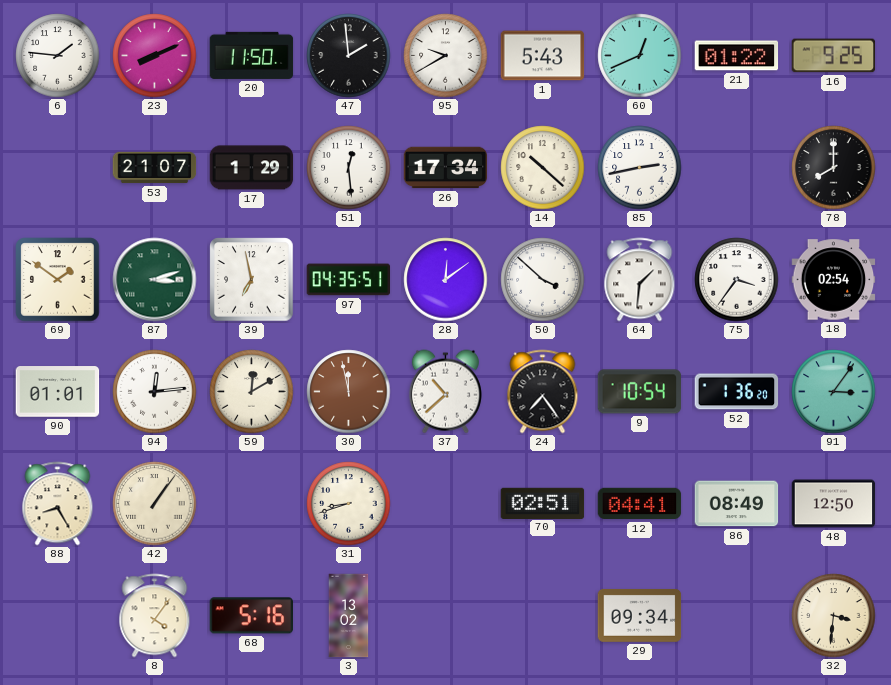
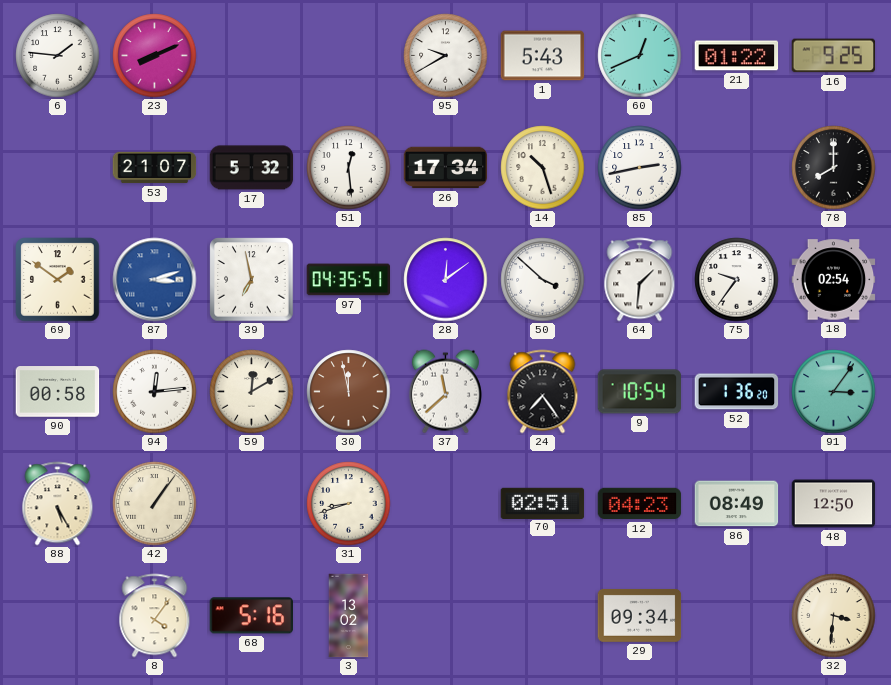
20: 11:50 -> none (252, 55)
47: 1:59 -> none (349, 56)
17: 1:29 -> 5:32 (252, 168)
14: 10:22 -> 10:27 (543, 168)
87 dial: green -> blue (155, 280)
75: 3:36 -> 9:36 (737, 280)
90: 01:01 -> 00:58 (58, 392)
37: 10:38 -> 11:38 (445, 392)
88: 8:25 -> 5:25 (58, 504)
12: 04:41 -> 04:23 (640, 504)
